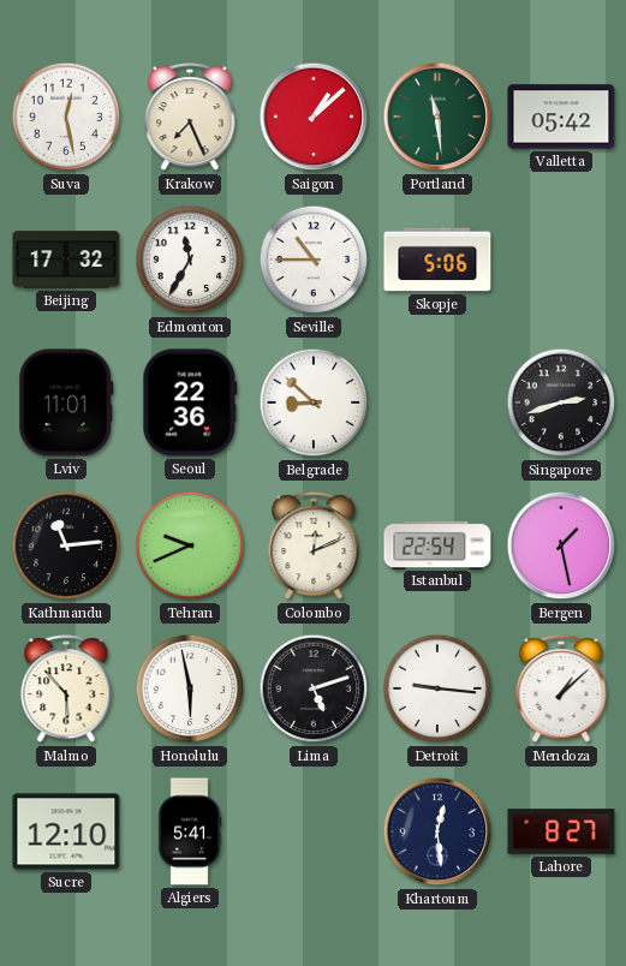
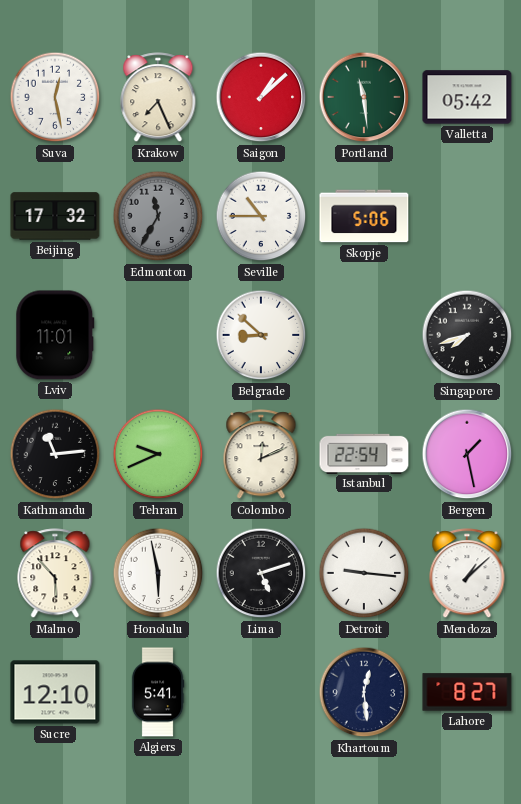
Edmonton dial: white -> grey (158, 216)
Seoul: 22:36 -> none (190, 402)
Singapore: 2:42 -> 7:42 (467, 335)
